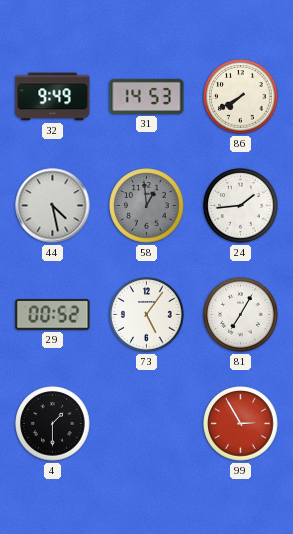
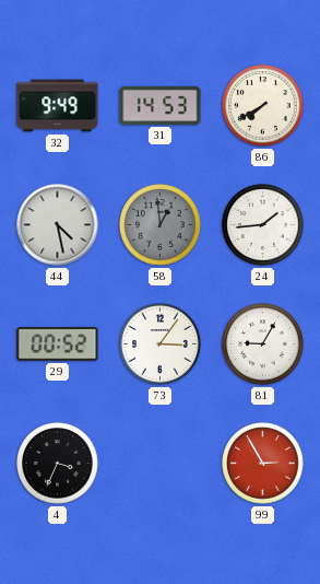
73: 5:06 -> 3:06 (161, 344)
81: 7:05 -> 9:05 (263, 344)
4: 1:30 -> 3:34 (58, 464)
